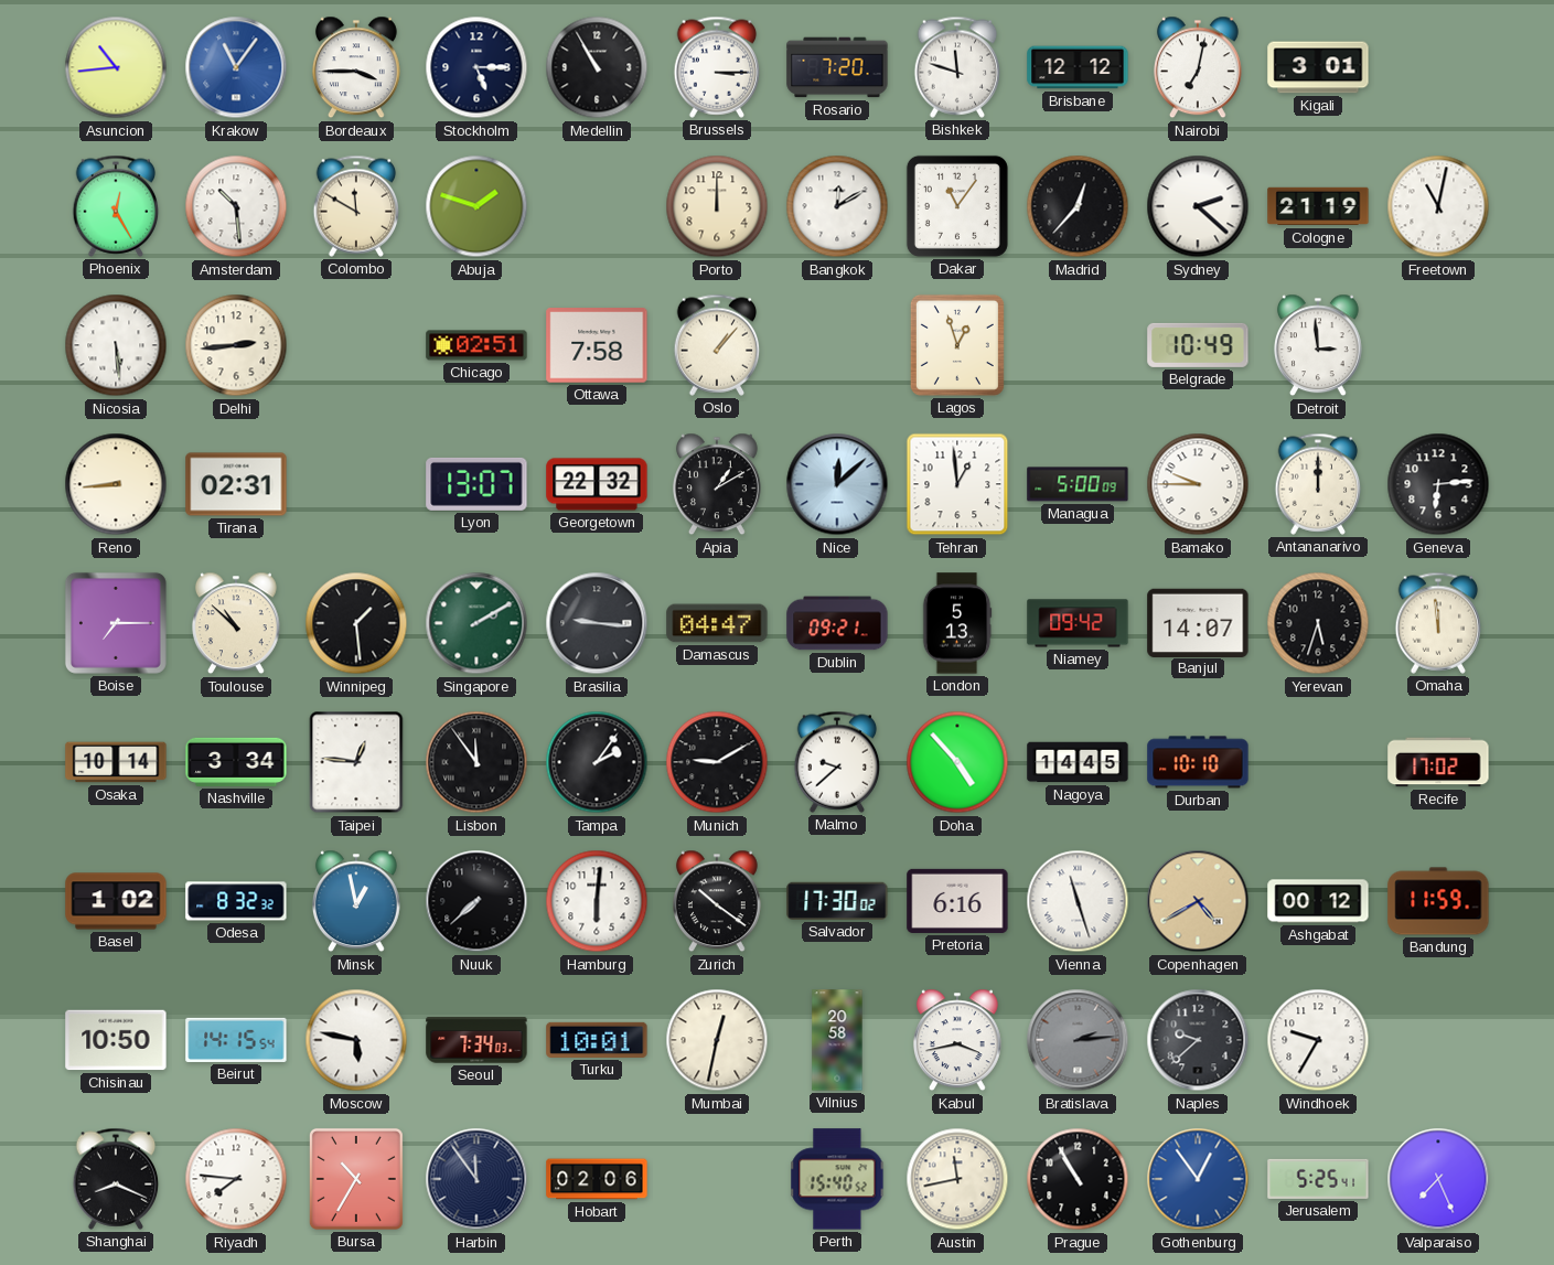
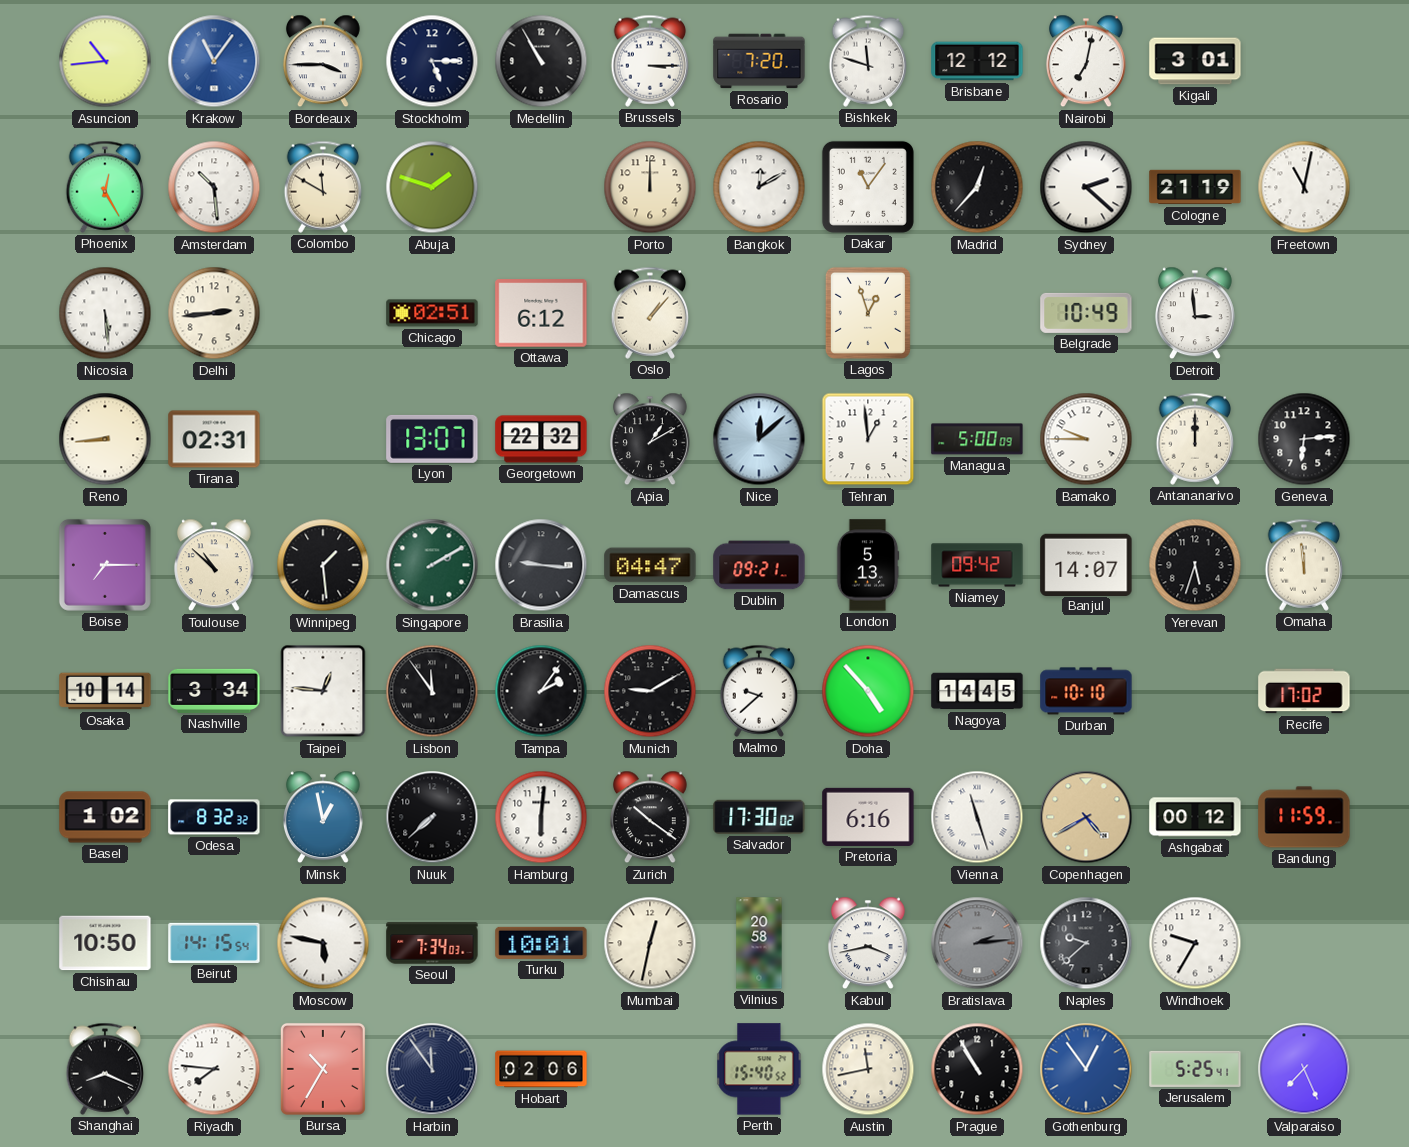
Ottawa: 7:58 -> 6:12 (541, 313)
